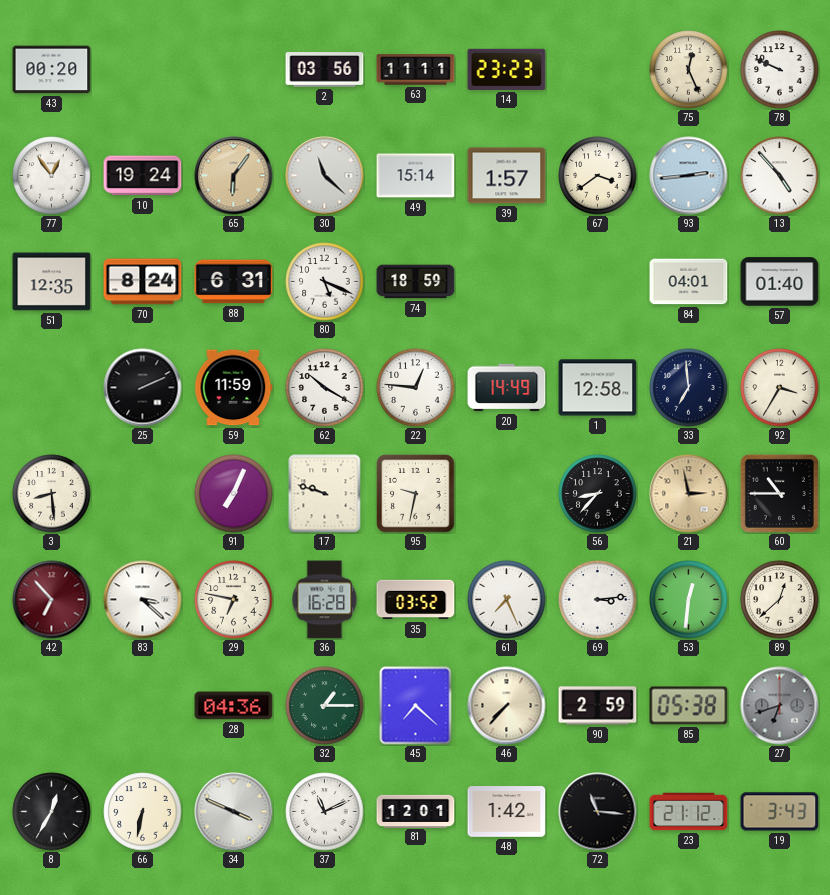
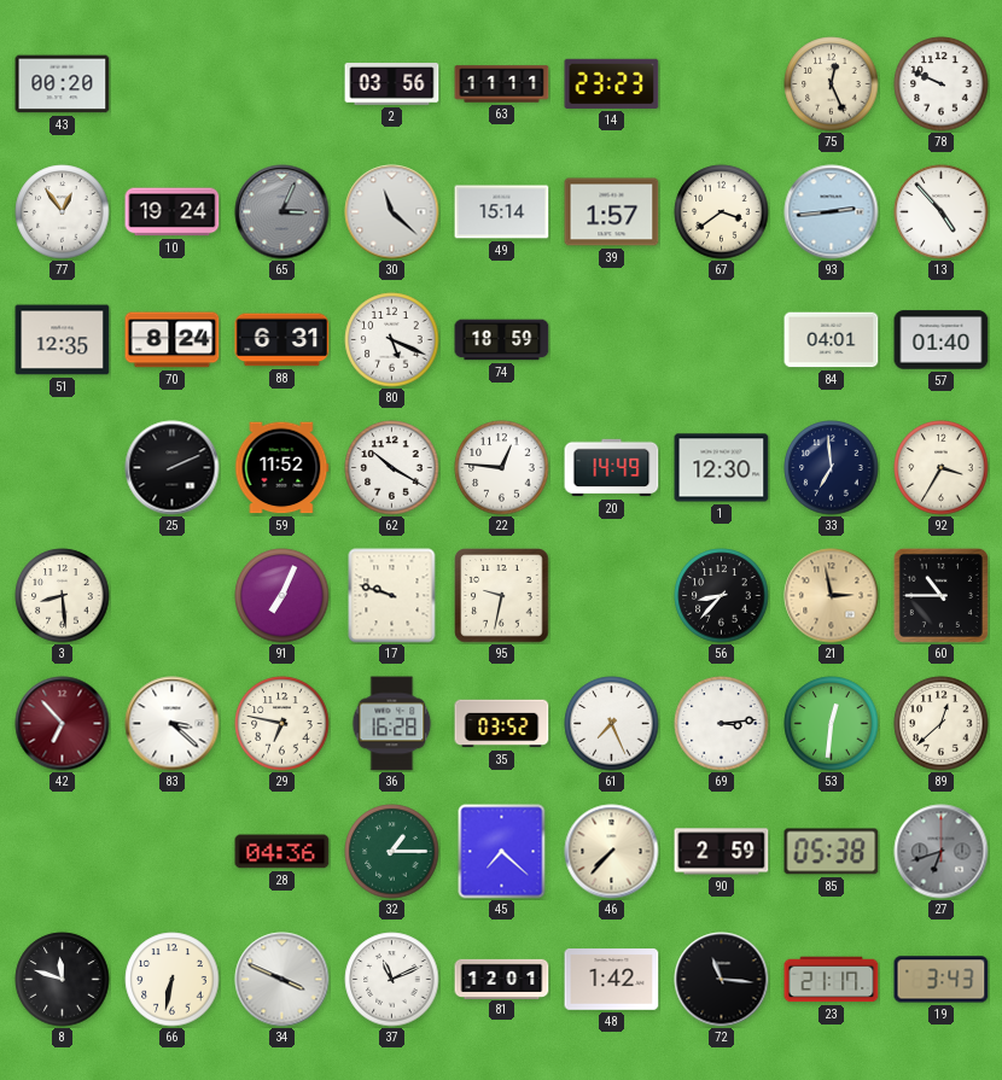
65: 6:06 -> 3:04 (282, 212)
65 dial: champagne -> grey (282, 212)
59: 11:59 -> 11:52 (282, 468)
1: 12:58 -> 12:30 (722, 468)
8: 12:35 -> 11:48 (63, 980)
23: 21:12 -> 21:17 (832, 980)
